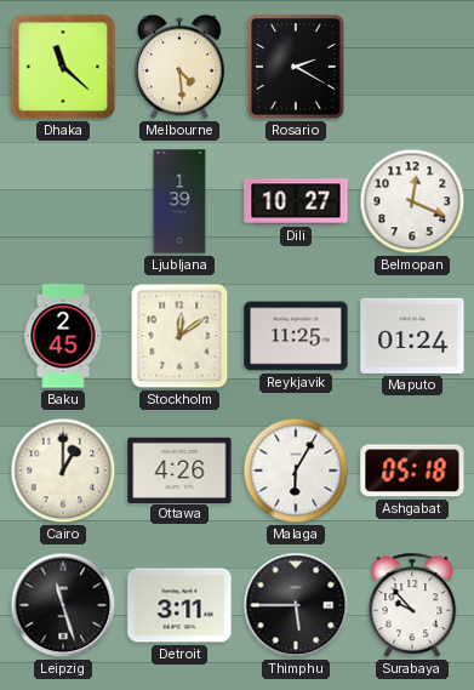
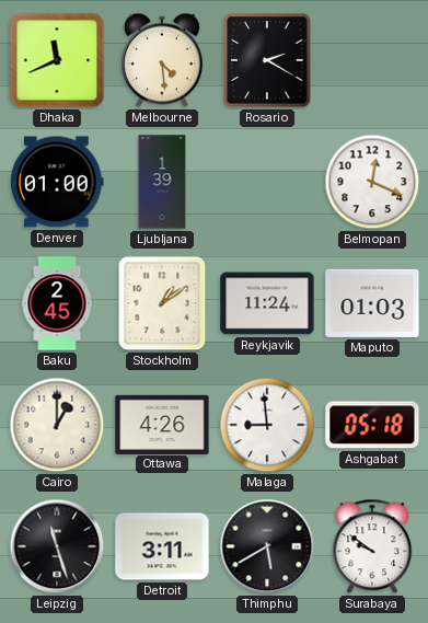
Dhaka: 11:22 -> 11:41 (57, 60)
Denver: none -> 01:00 (57, 182)
Dili: 10:27 -> none (296, 201)
Stockholm: 12:09 -> 1:09 (162, 303)
Reykjavik: 11:25 -> 11:24 (267, 303)
Maputo: 01:24 -> 01:03 (372, 303)
Malaga: 6:05 -> 8:59 (267, 425)
Thimphu: 5:45 -> 5:40 (267, 546)
Surabaya: 9:53 -> 9:51 (372, 546)
